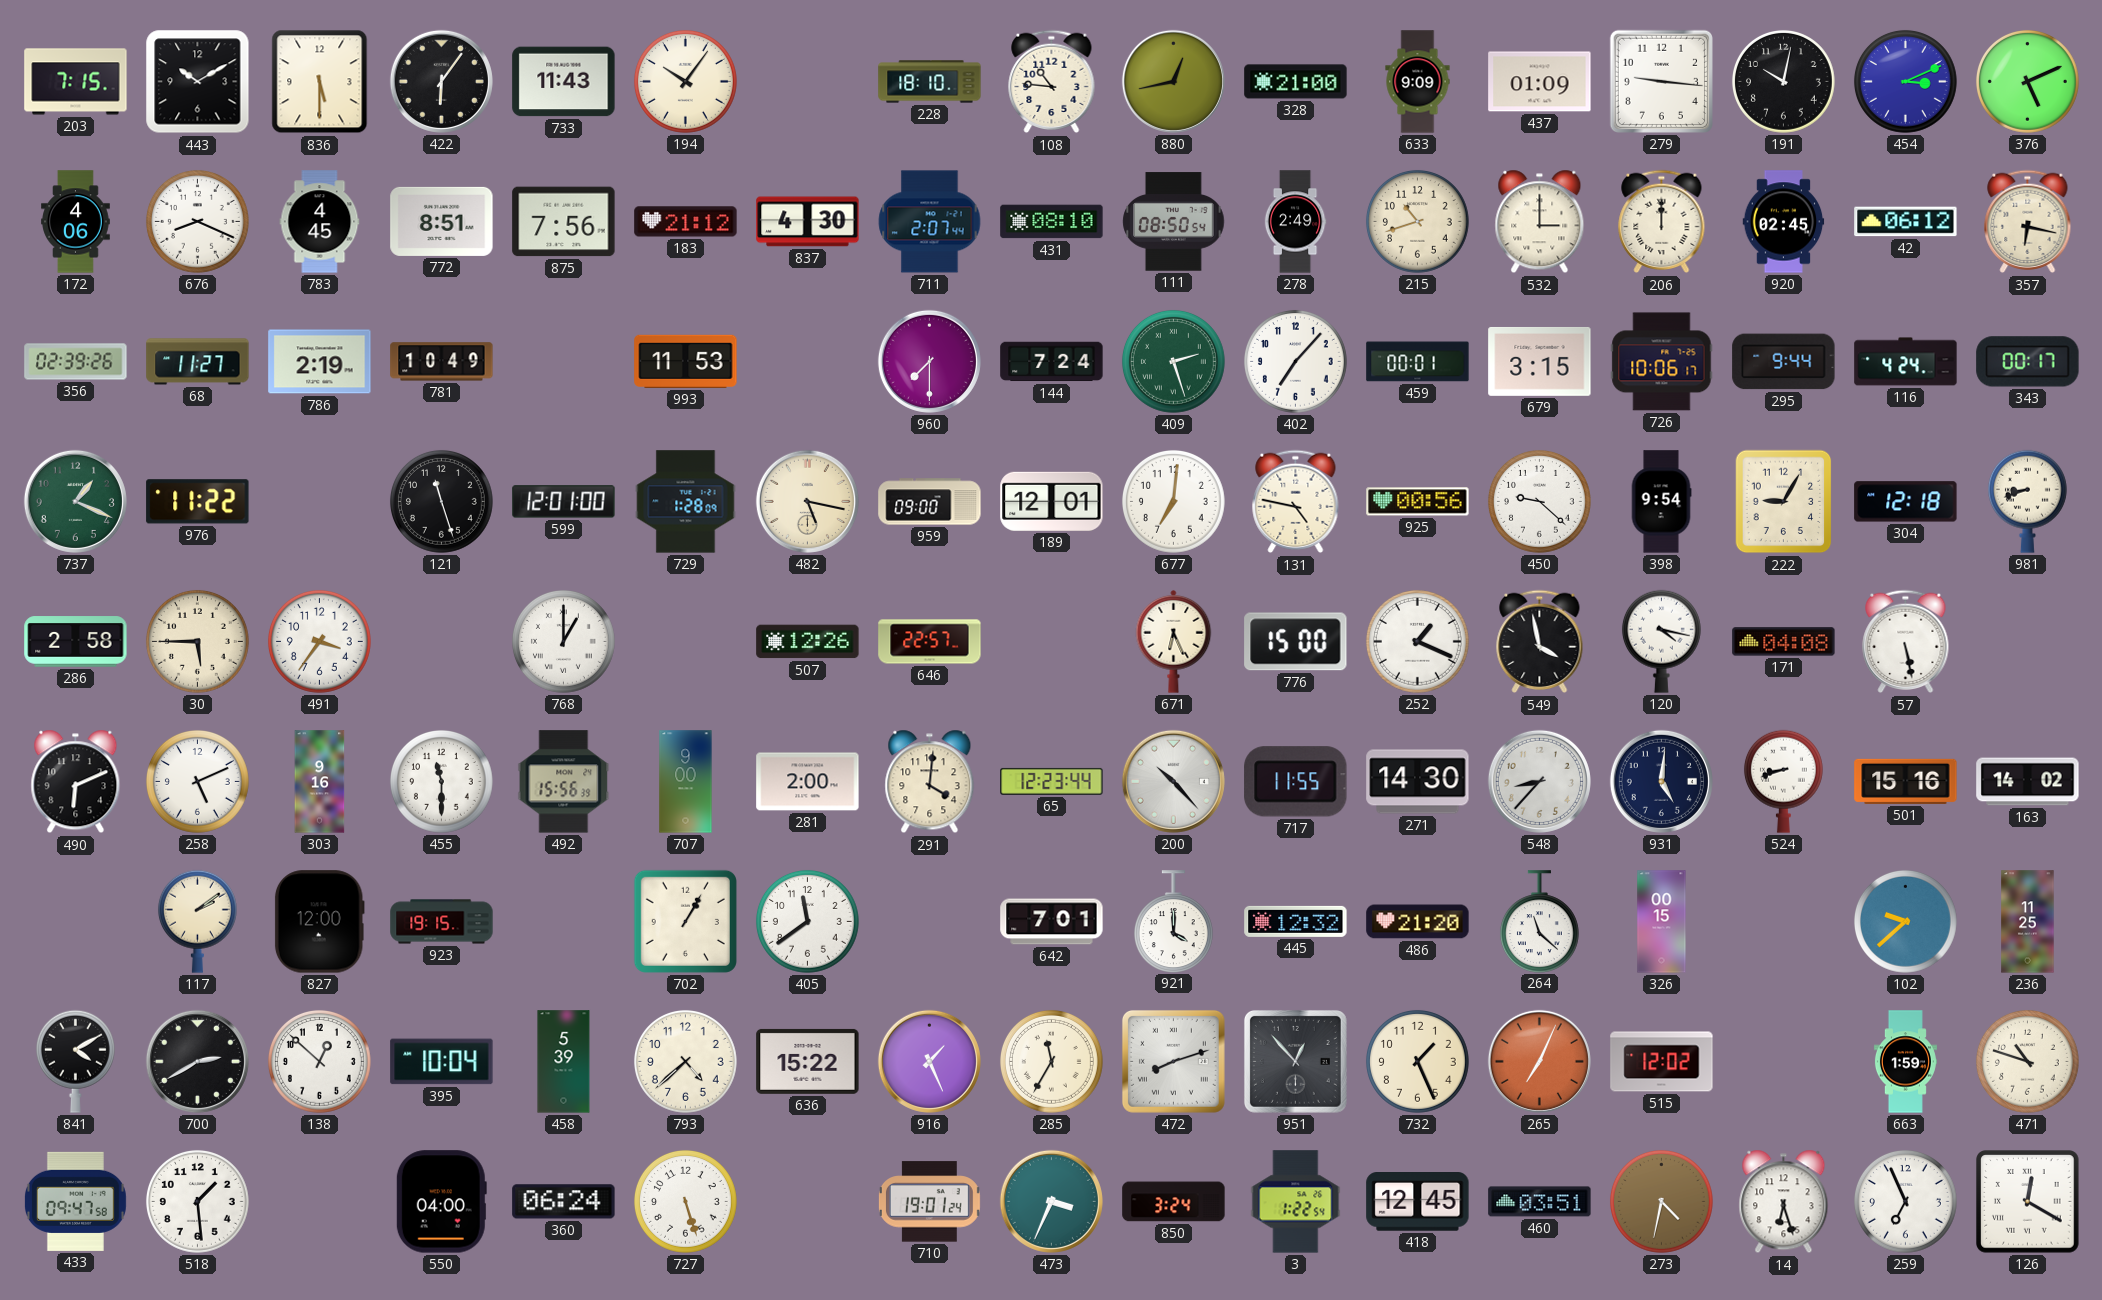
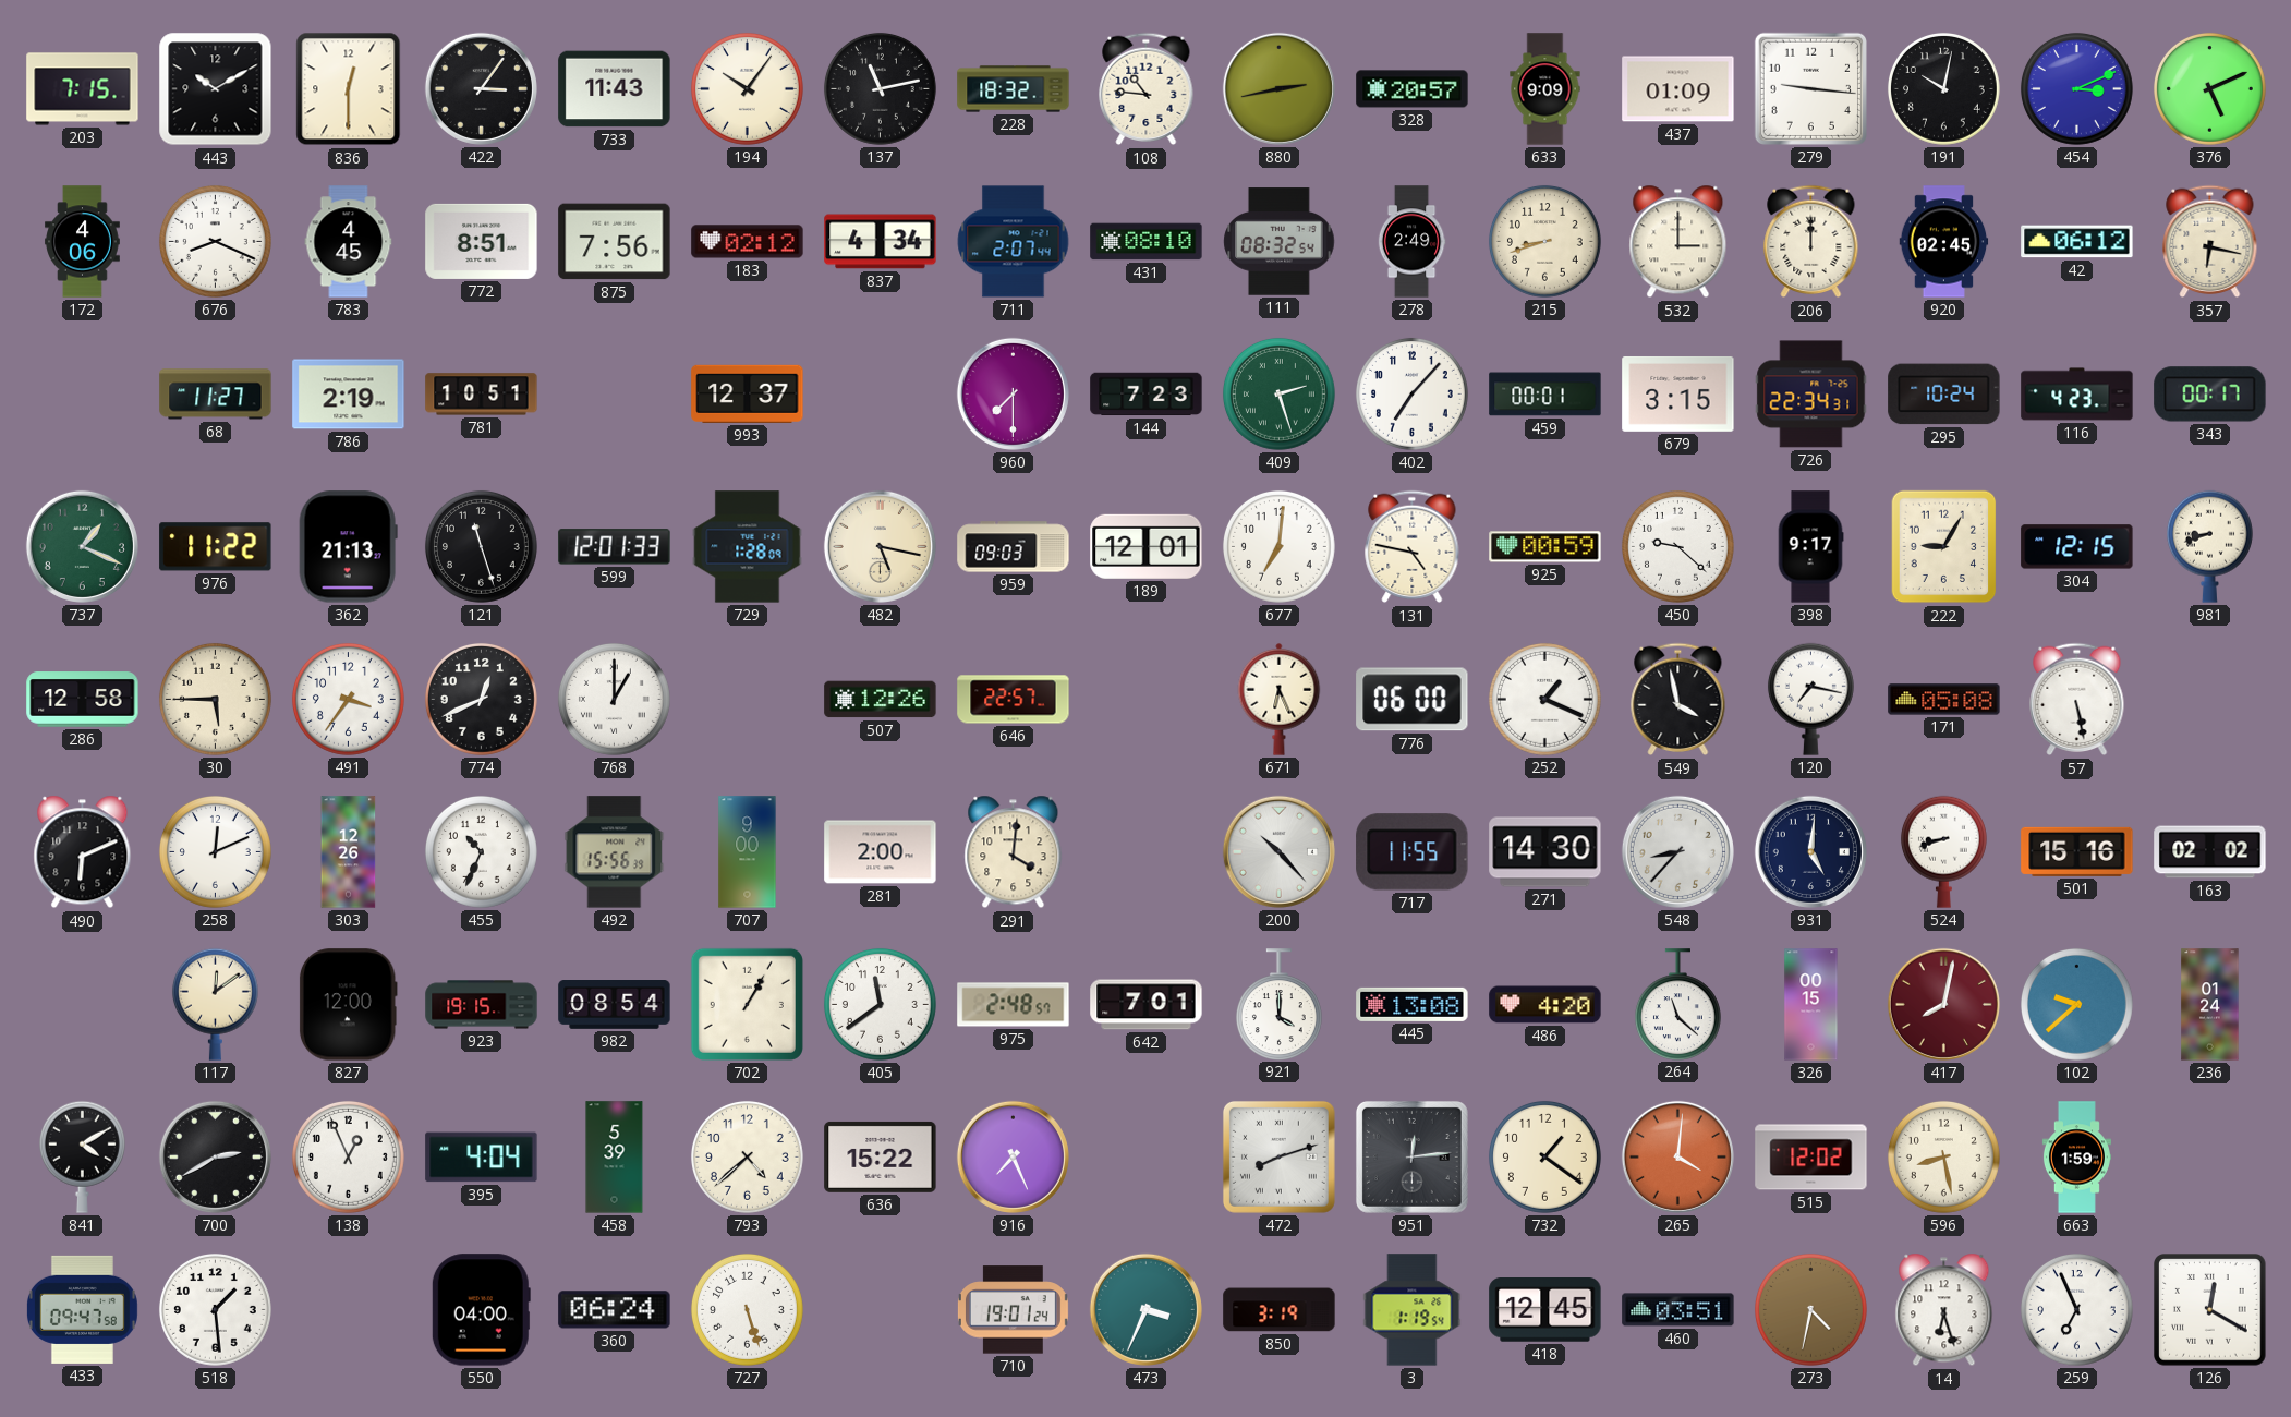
836: 5:30 -> 12:30 (349, 89)
422: 6:06 -> 3:06 (481, 88)
137: none -> 11:13 (880, 88)
228: 18:10 -> 18:32 (1014, 89)
880: 12:43 -> 2:43 (1278, 88)
328: 21:00 -> 20:57 (1413, 89)
183: 21:12 -> 02:12 (748, 242)
837: 4:30 -> 4:34 (881, 242)
111: 08:50 -> 08:32 (1280, 242)
215: 10:42 -> 8:42 (1544, 241)
356: 02:39 -> none (76, 362)
781: 10:49 -> 10:51 (482, 395)
993: 11:53 -> 12:37 (748, 393)
144: 7:24 -> 7:23 (1147, 395)
726: 10:06 -> 22:34 (1811, 395)
295: 9:44 -> 10:24 (1944, 395)
116: 4:24 -> 4:23 (2077, 395)
362: none -> 21:13 (348, 547)
599: 12:01:00 -> 12:01:33 (615, 547)
959: 09:00 -> 09:03 (1014, 547)
925: 00:56 -> 00:59 (1545, 547)
398: 9:54 -> 9:17 (1810, 547)
304: 12:18 -> 12:15 (2077, 547)
286: 2:58 -> 12:58 (83, 700)
774: none -> 12:41 (481, 699)
776: 15:00 -> 06:00 (1413, 700)
120: 4:17 -> 7:17 (1810, 699)
171: 04:08 -> 05:08 (1944, 700)
258: 5:11 -> 12:11 (215, 851)
303: 9:16 -> 12:26 (349, 852)
455: 11:30 -> 10:34 (481, 851)
65: 12:23 -> none (1052, 781)
163: 14:02 -> 02:02 (2210, 852)
117: 2:09 -> 12:09 (215, 1004)
982: none -> 08:54 (615, 1005)
975: none -> 2:48 (1014, 1005)
445: 12:32 -> 13:08 (1413, 1004)
486: 21:20 -> 4:20 (1545, 1005)
417: none -> 8:02 (1943, 1004)
236: 11:25 -> 01:24 (2210, 1005)
138: 12:52 -> 12:56 (348, 1156)
395: 10:04 -> 4:04 (482, 1158)
916: 1:26 -> 7:26 (1013, 1156)
285: 11:35 -> none (1051, 1061)
951: 12:53 -> 12:14 (1411, 1156)
732: 1:26 -> 1:21 (1544, 1156)
265: 7:04 -> 4:01 (1677, 1156)
596: none -> 8:28 (1943, 1156)
471: 10:48 -> none (2027, 1061)
850: 3:24 -> 3:19 (1280, 1310)
3: 1:22 -> 1:19 (1413, 1310)
